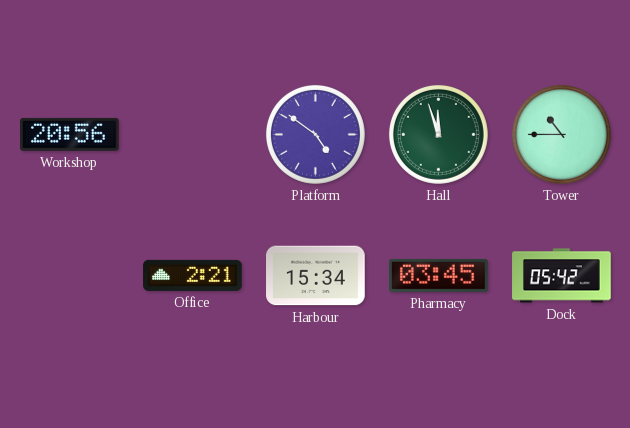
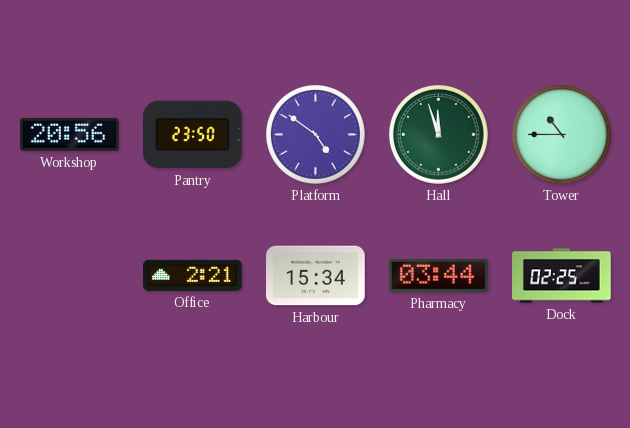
Pantry: none -> 23:50 (193, 135)
Pharmacy: 03:45 -> 03:44 (439, 275)
Dock: 05:42 -> 02:25 (562, 276)
